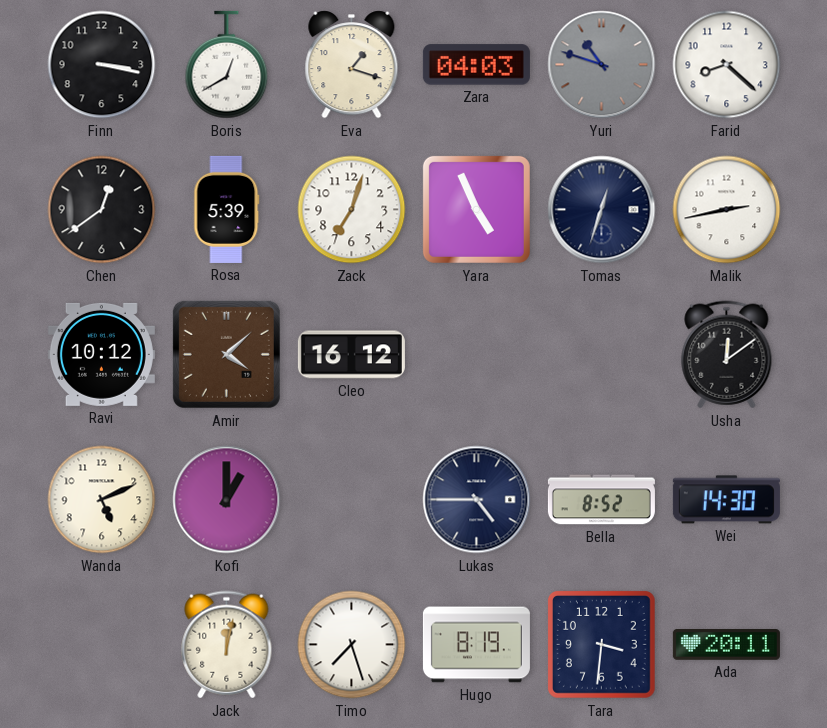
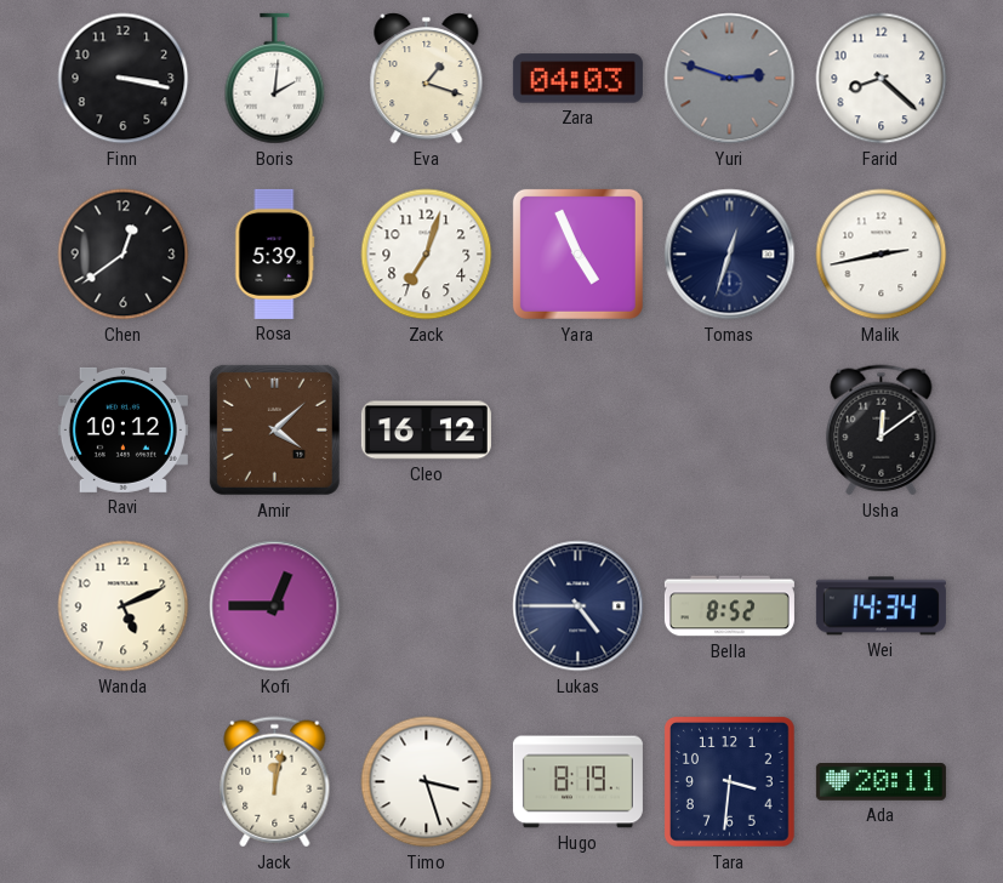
Boris: 12:40 -> 2:01 (275, 79)
Yuri: 10:48 -> 2:48 (730, 79)
Kofi: 1:00 -> 12:45 (275, 606)
Wei: 14:30 -> 14:34 (881, 606)
Timo: 7:27 -> 3:27 (427, 782)
